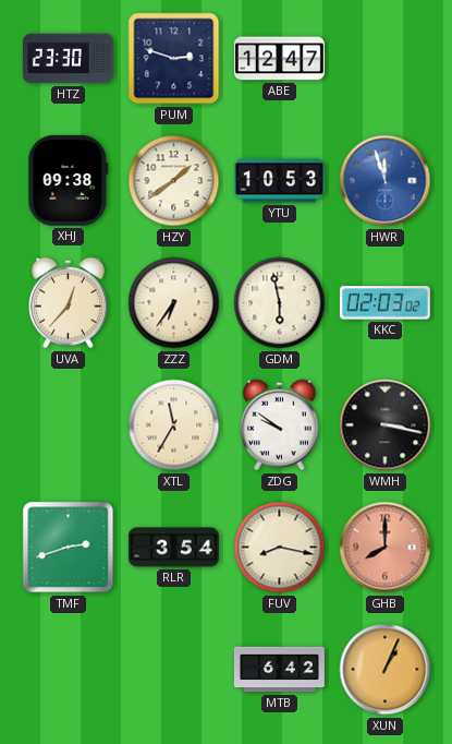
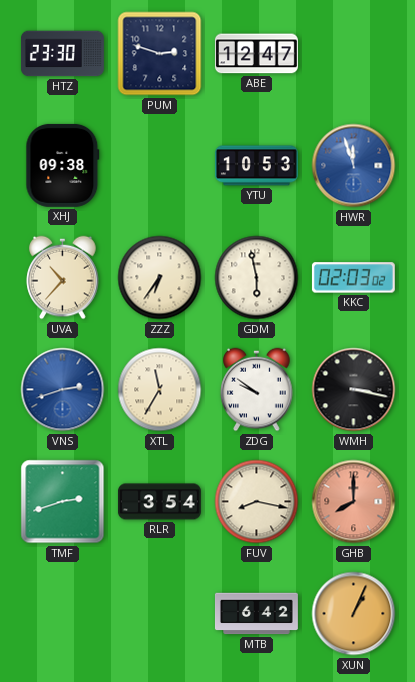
HZY: 1:39 -> none (174, 181)
UVA: 12:37 -> 10:37 (63, 278)
VNS: none -> 2:42 (63, 390)
